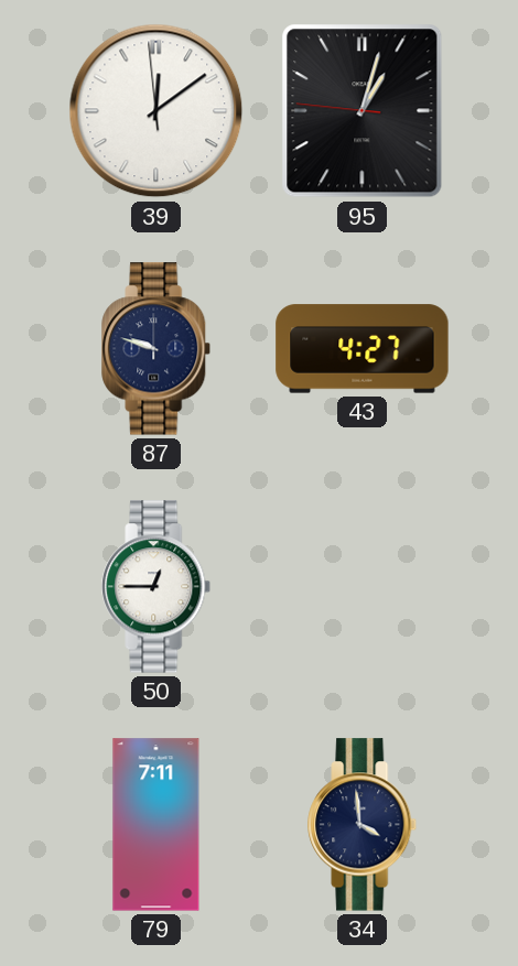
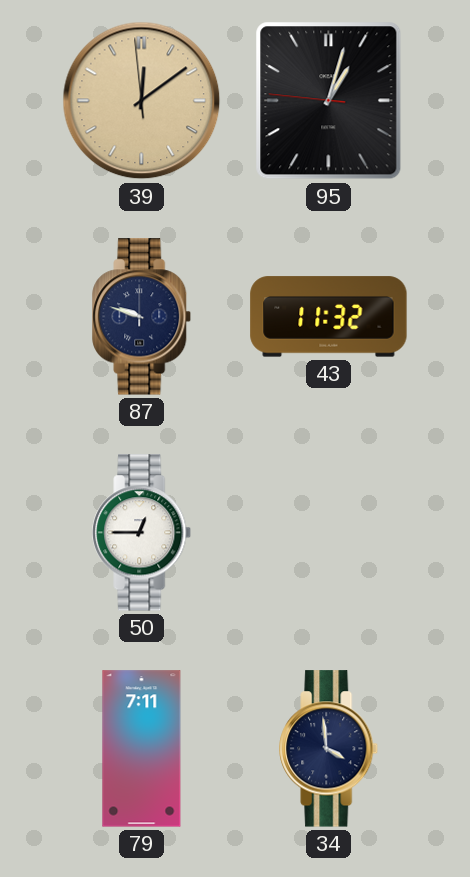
39 dial: white -> champagne (142, 101)
43: 4:27 -> 11:32 (329, 317)
